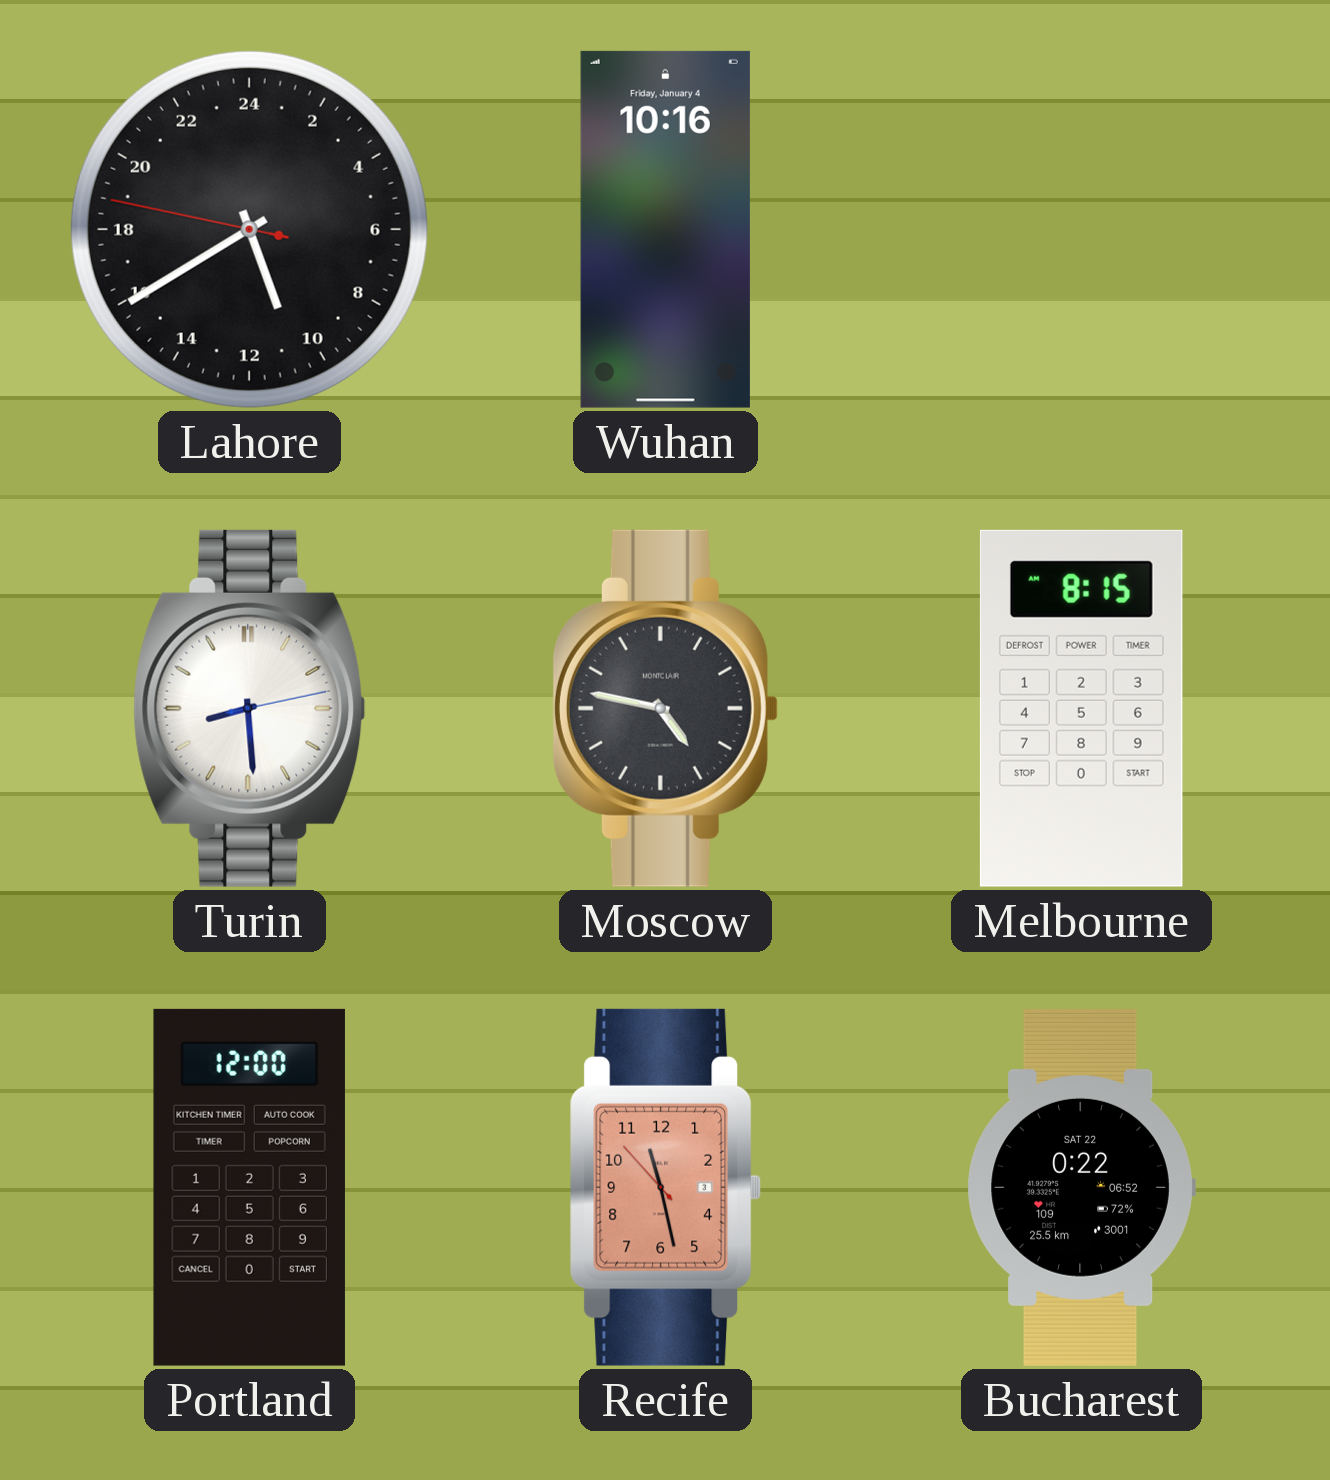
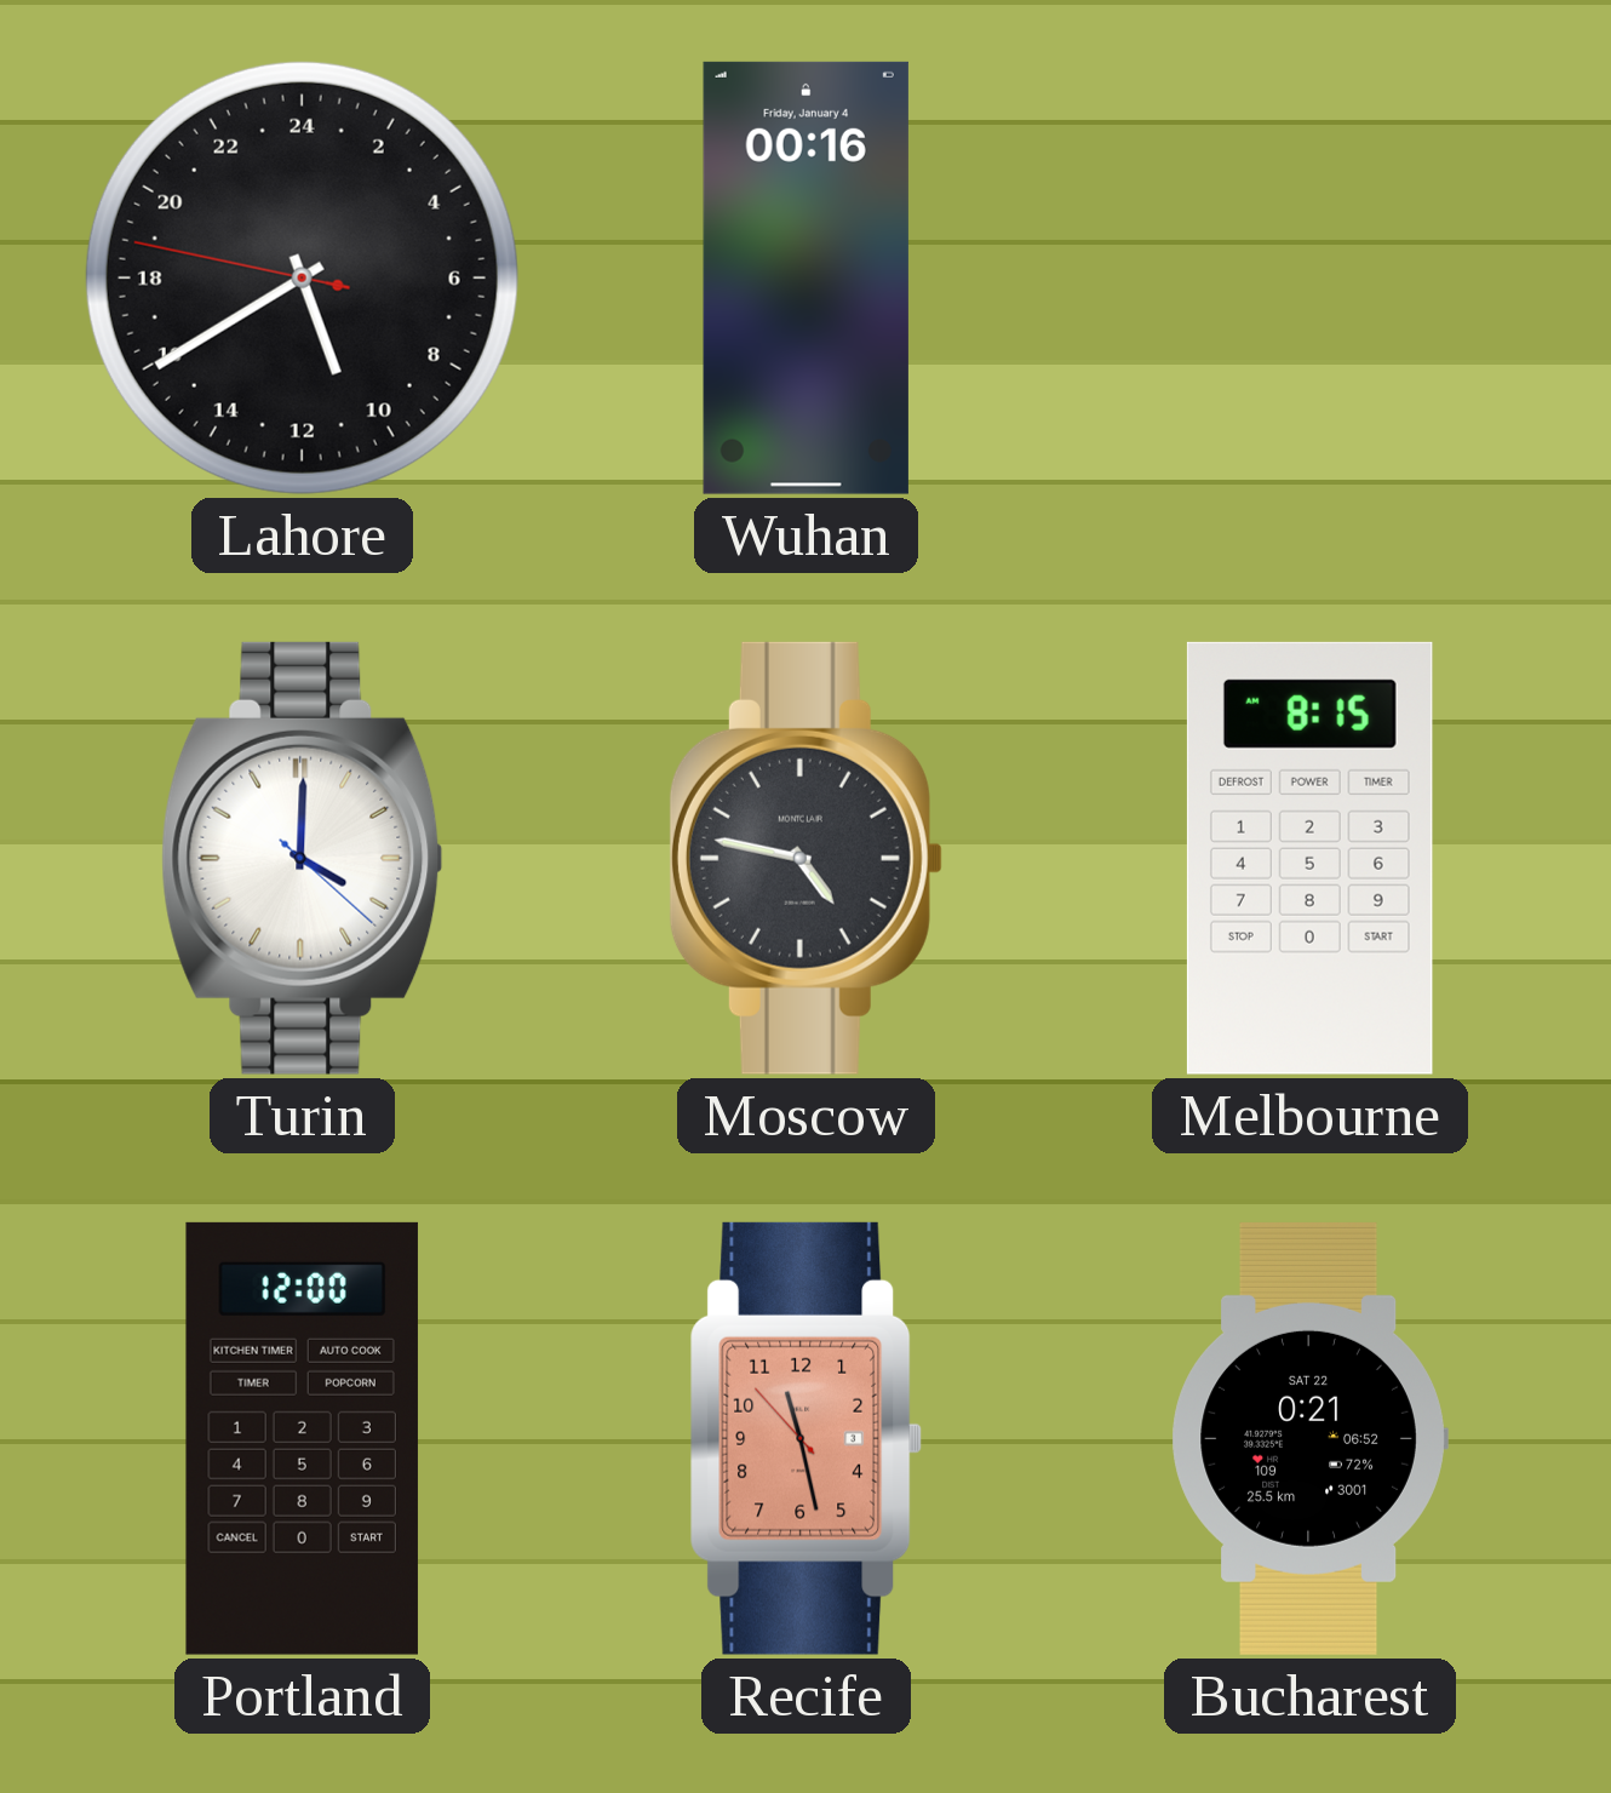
Wuhan: 10:16 -> 00:16 (805, 277)
Turin: 8:29 -> 4:00 (303, 858)
Bucharest: 0:22 -> 0:21 (1309, 1438)
